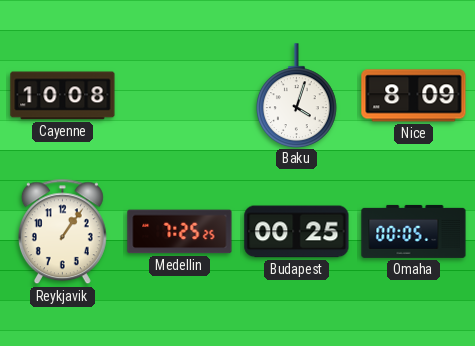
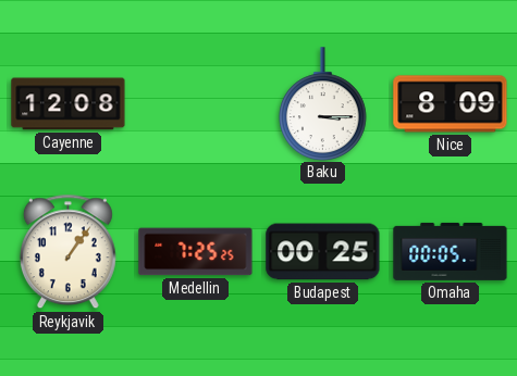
Cayenne: 10:08 -> 12:08 (69, 104)
Baku: 4:03 -> 3:15 (323, 103)
